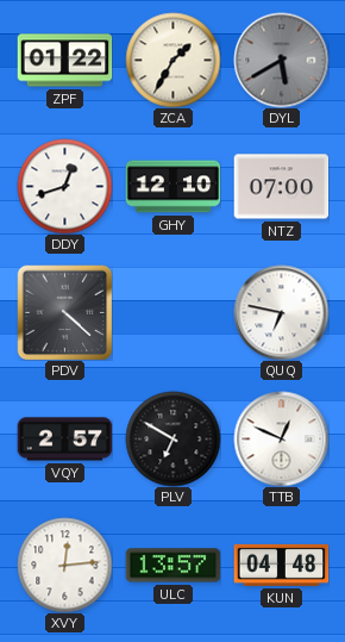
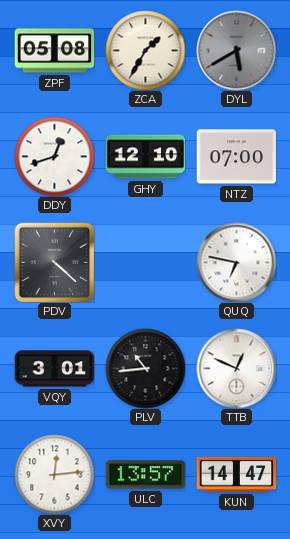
ZPF: 01:22 -> 05:08 (54, 51)
VQY: 2:57 -> 3:01 (54, 369)
PLV: 6:50 -> 10:44 (145, 368)
KUN: 04:48 -> 14:47 (236, 474)
